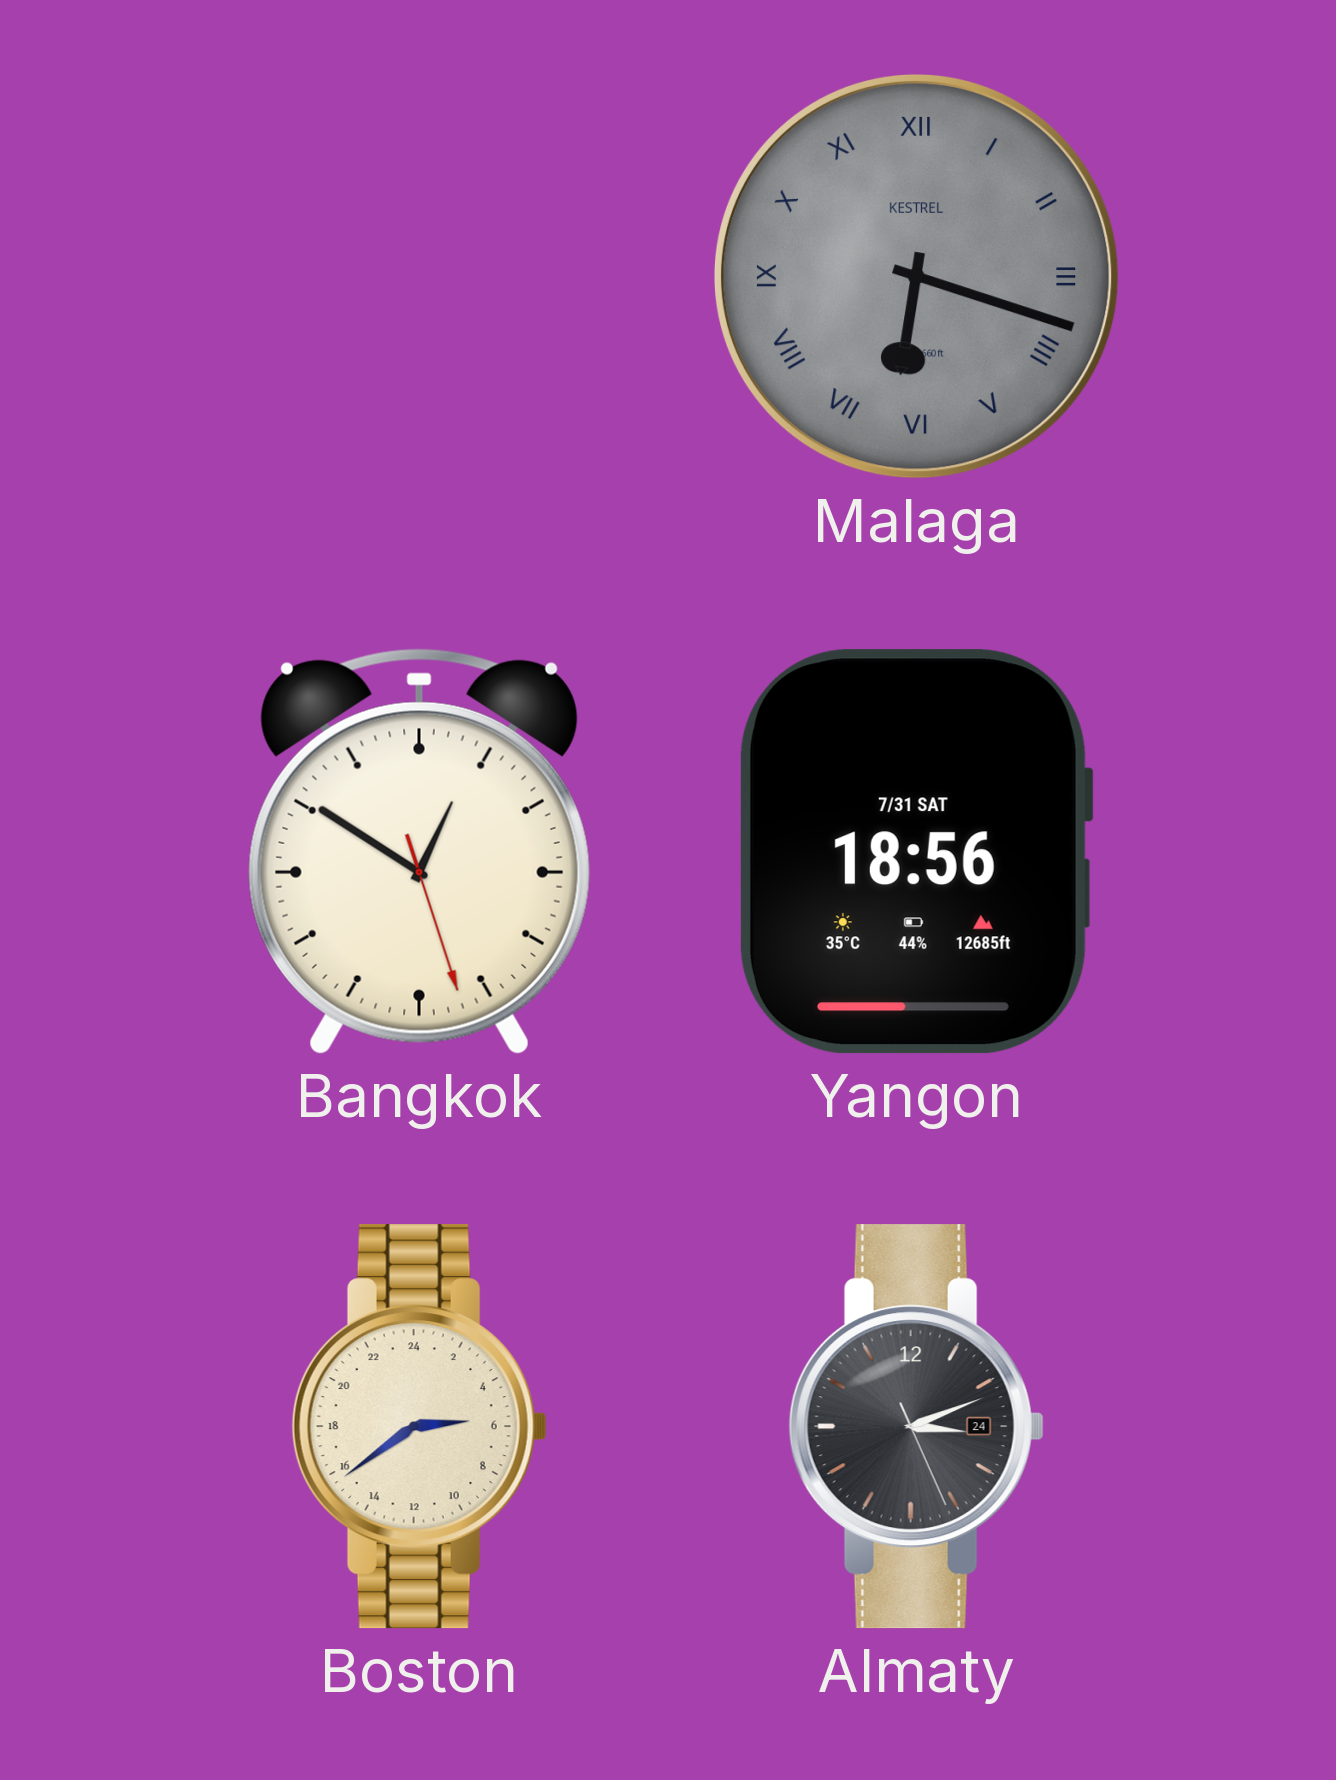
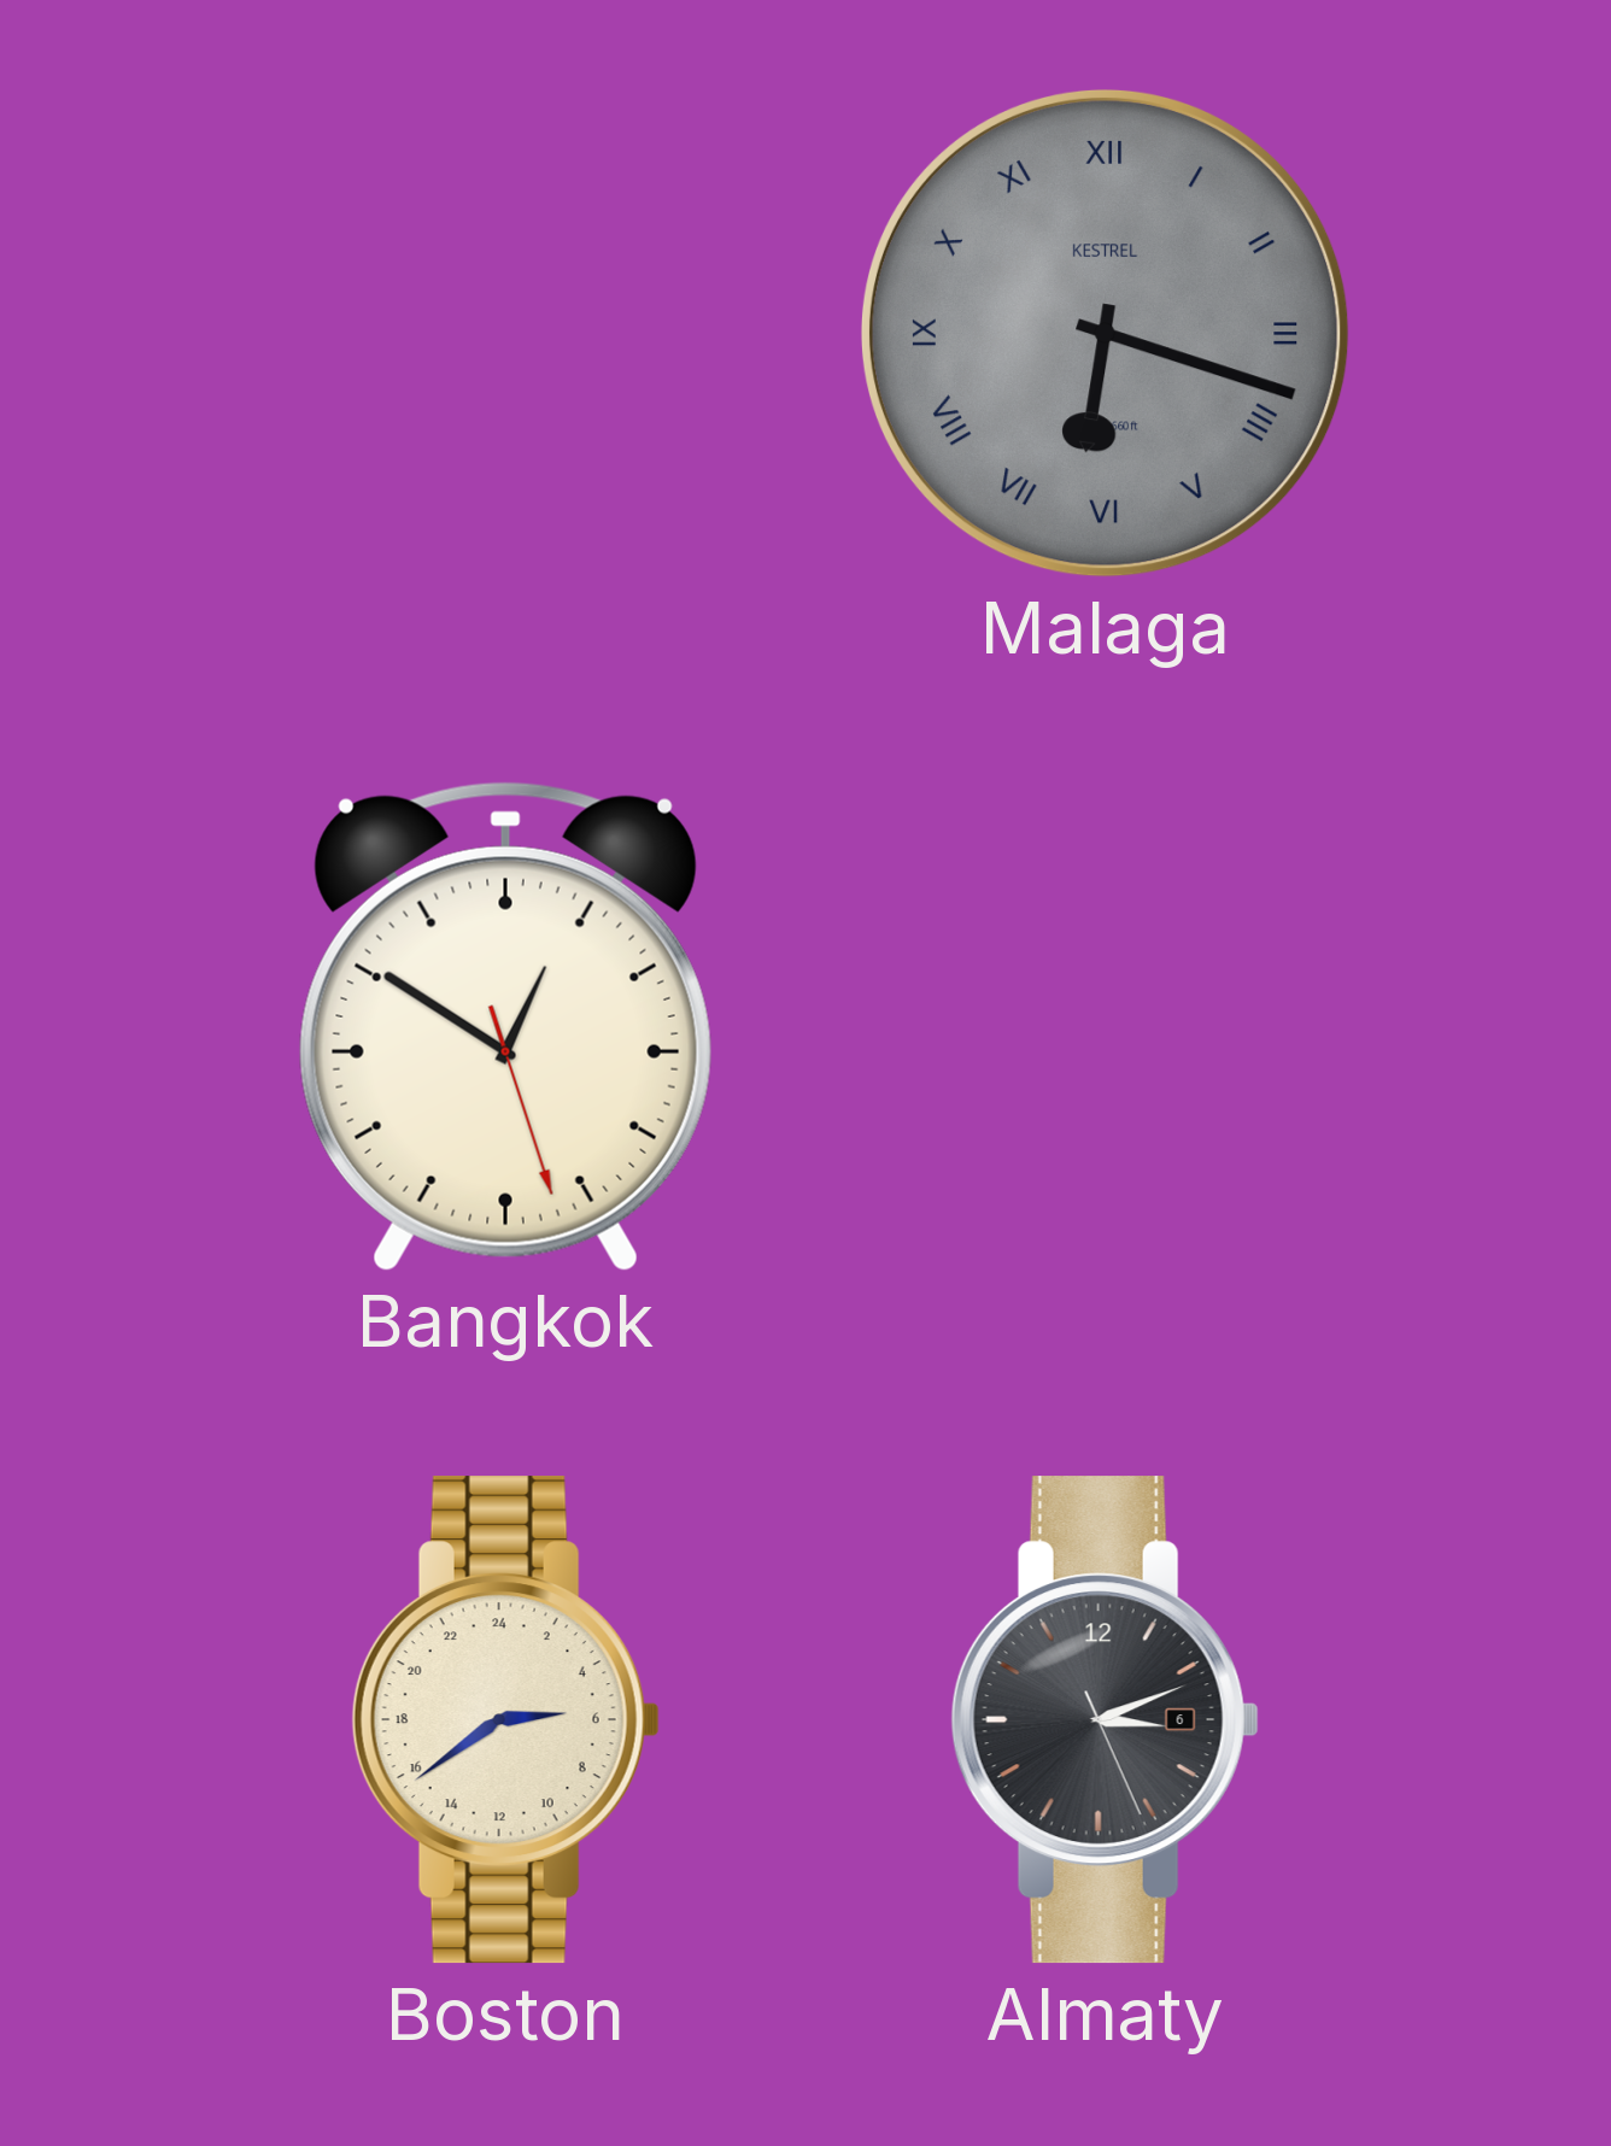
Yangon: 18:56 -> none (916, 852)
Almaty date: 24 -> 6 (1105, 1720)
